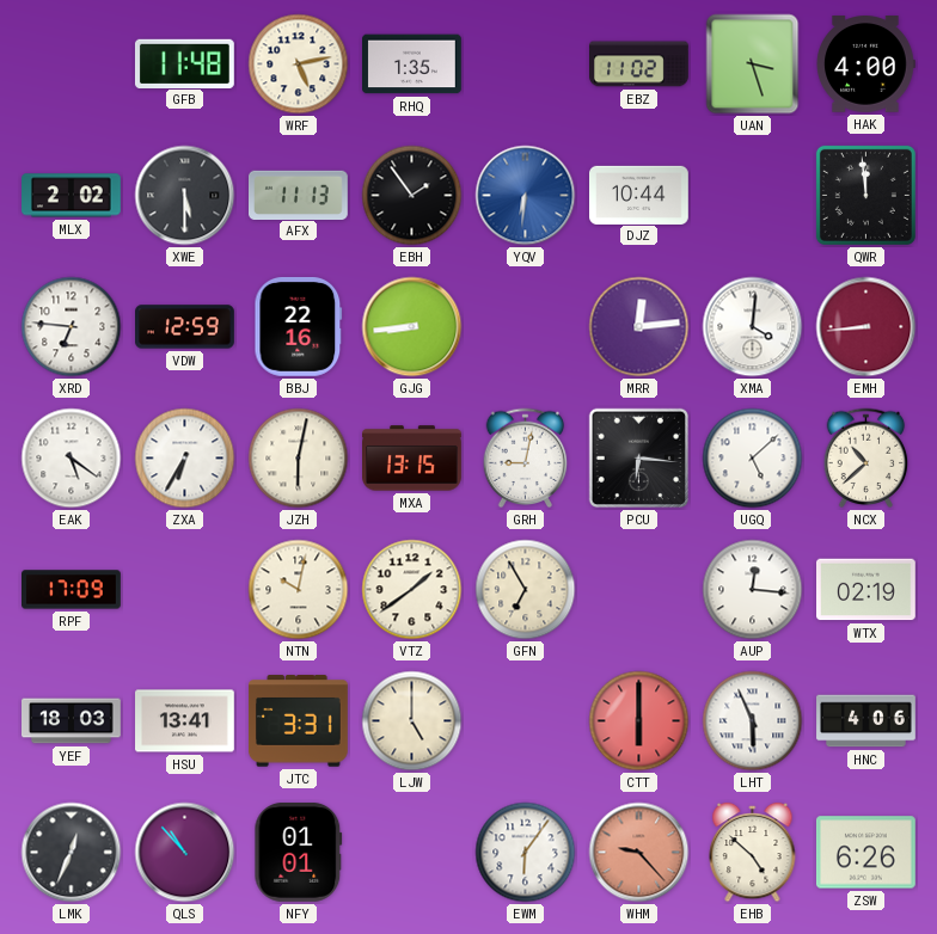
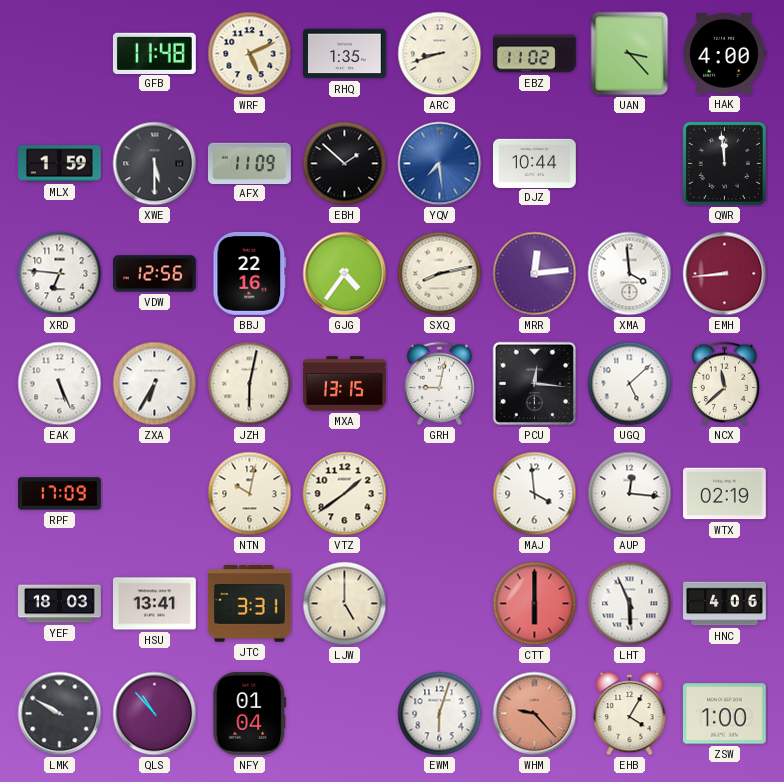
WRF: 5:13 -> 5:11 (250, 54)
ARC: none -> 8:42 (440, 54)
UAN: 3:27 -> 3:23 (630, 54)
MLX: 2:02 -> 1:59 (60, 164)
AFX: 11:13 -> 11:09 (250, 163)
EBH: 1:54 -> 1:52 (345, 164)
YQV: 6:31 -> 7:29 (440, 164)
VDW: 12:59 -> 12:56 (155, 274)
GJG: 8:44 -> 4:36 (345, 274)
SXQ: none -> 8:13 (440, 274)
XMA: 4:01 -> 3:59 (630, 274)
EAK: 5:21 -> 5:26 (60, 384)
PCU: 6:16 -> 12:16 (535, 384)
NCX: 10:38 -> 11:38 (725, 384)
GFN: 6:55 -> none (526, 590)
MAJ: none -> 3:59 (535, 494)
LMK: 12:34 -> 9:50 (60, 714)
NFY: 01:01 -> 01:04 (250, 713)
EWM: 6:06 -> 6:03 (440, 714)
EHB: 4:52 -> 4:05 (630, 714)
ZSW: 6:26 -> 1:00 (725, 714)
